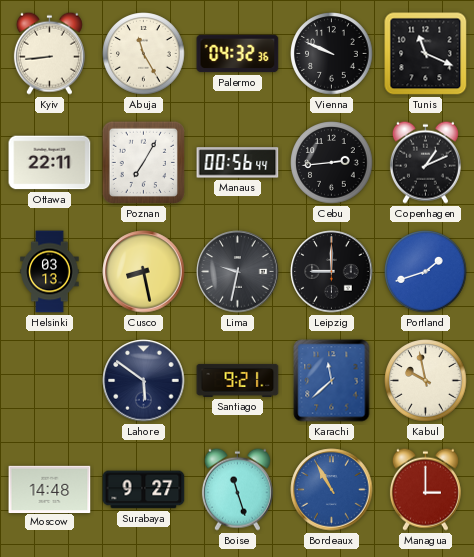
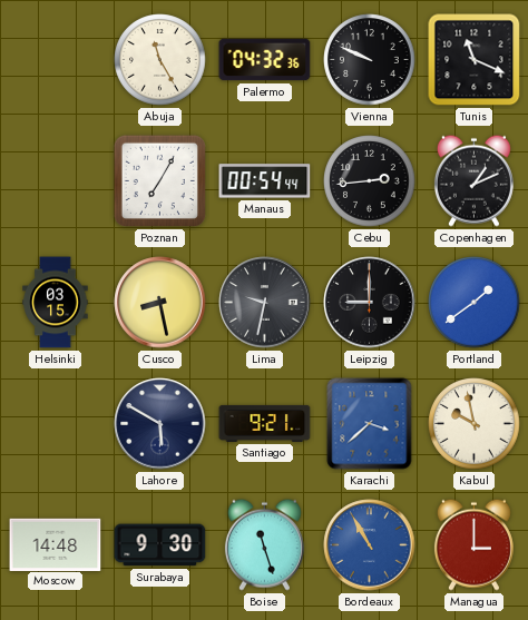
Kyiv: 8:44 -> none (49, 53)
Ottawa: 22:11 -> none (50, 163)
Manaus: 00:56 -> 00:54 (265, 181)
Helsinki: 03:13 -> 03:15 (56, 303)
Portland: 1:42 -> 1:39 (475, 303)
Lahore: 5:51 -> 5:50 (160, 424)
Karachi: 11:38 -> 3:38 (370, 424)
Surabaya: 9:27 -> 9:30 (160, 545)
